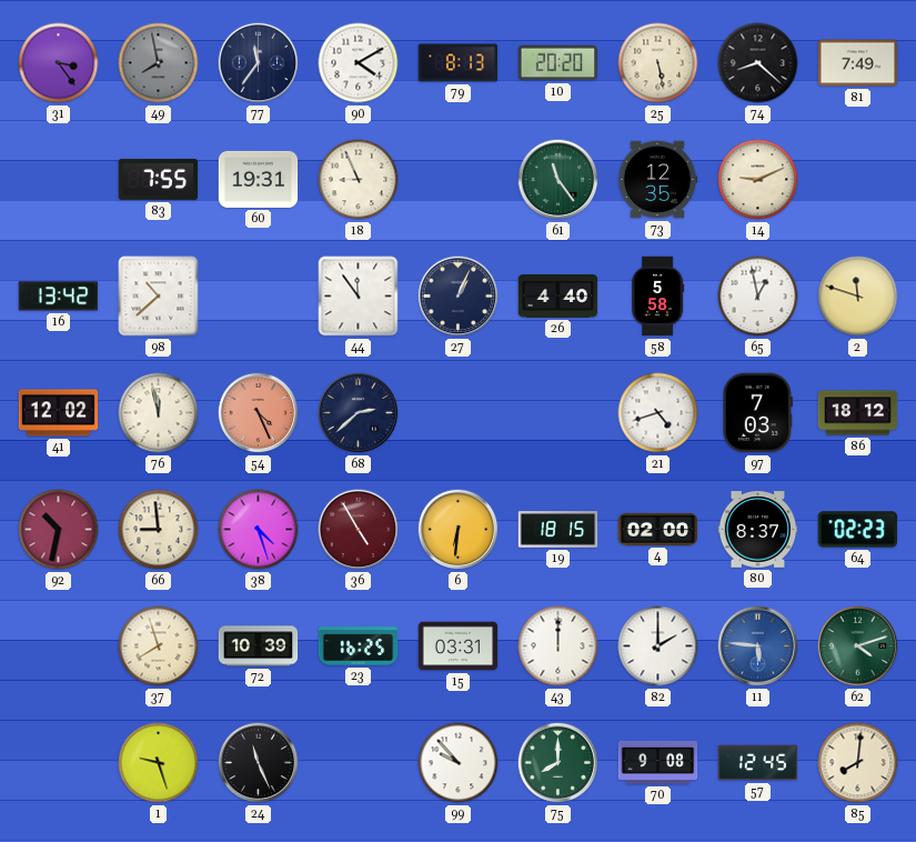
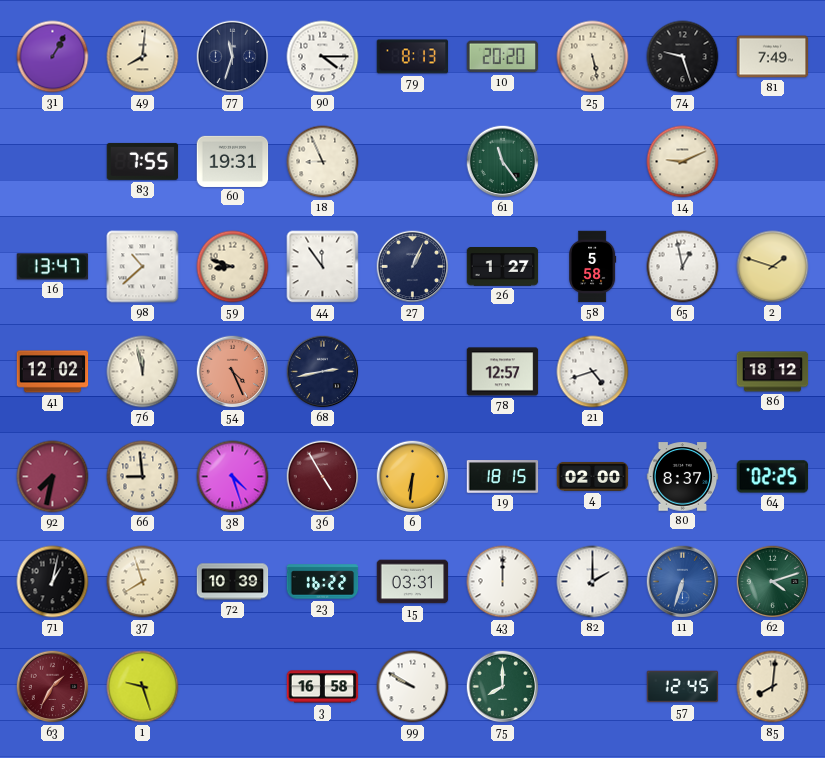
31: 3:24 -> 1:05 (53, 57)
49: 7:58 -> 8:01 (143, 57)
49 dial: grey -> cream (143, 57)
77: 11:36 -> 11:33 (233, 57)
90: 4:10 -> 4:15 (323, 57)
74: 8:22 -> 9:27 (683, 57)
73: 12:35 -> none (657, 180)
16: 13:42 -> 13:47 (53, 267)
59: none -> 8:48 (233, 267)
26: 4:40 -> 1:27 (503, 267)
2: 11:48 -> 1:48 (773, 267)
68: 2:38 -> 2:43 (323, 372)
78: none -> 12:57 (503, 372)
97: 7:03 -> none (757, 413)
92: 10:32 -> 7:32 (53, 477)
64: 02:23 -> 02:25 (773, 477)
71: none -> 1:02 (53, 582)
23: 16:25 -> 16:22 (323, 582)
11: 5:46 -> 6:33 (683, 582)
63: none -> 1:35 (53, 687)
24: 11:26 -> none (259, 763)
3: none -> 16:58 (323, 687)
99: 9:53 -> 9:50 (413, 687)
70: 9:08 -> none (658, 762)
